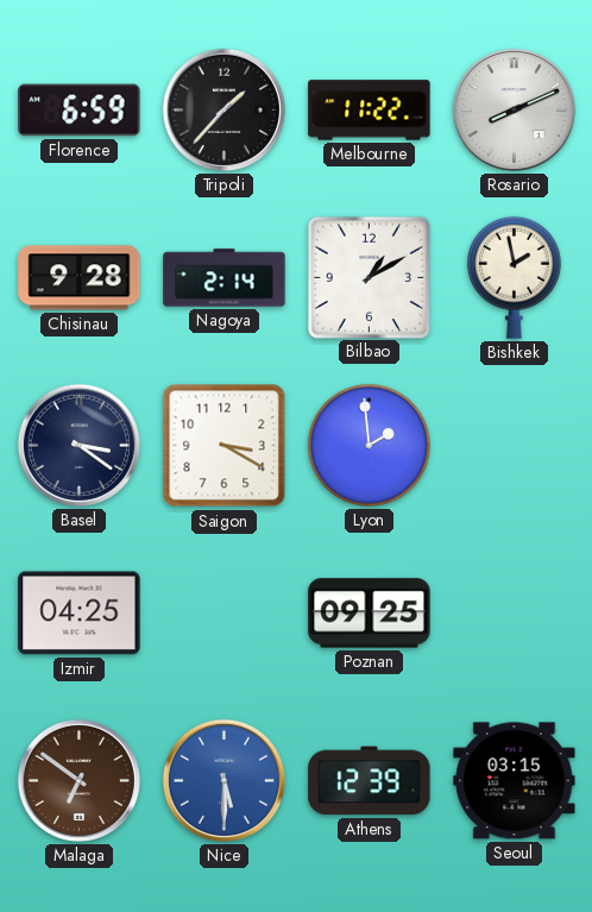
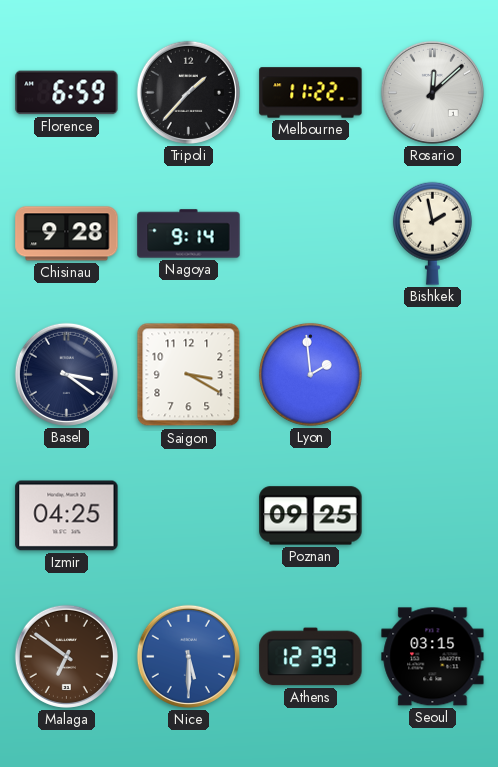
Rosario: 8:11 -> 12:08 (432, 92)
Nagoya: 2:14 -> 9:14 (189, 234)
Bilbao: 1:10 -> none (369, 277)
